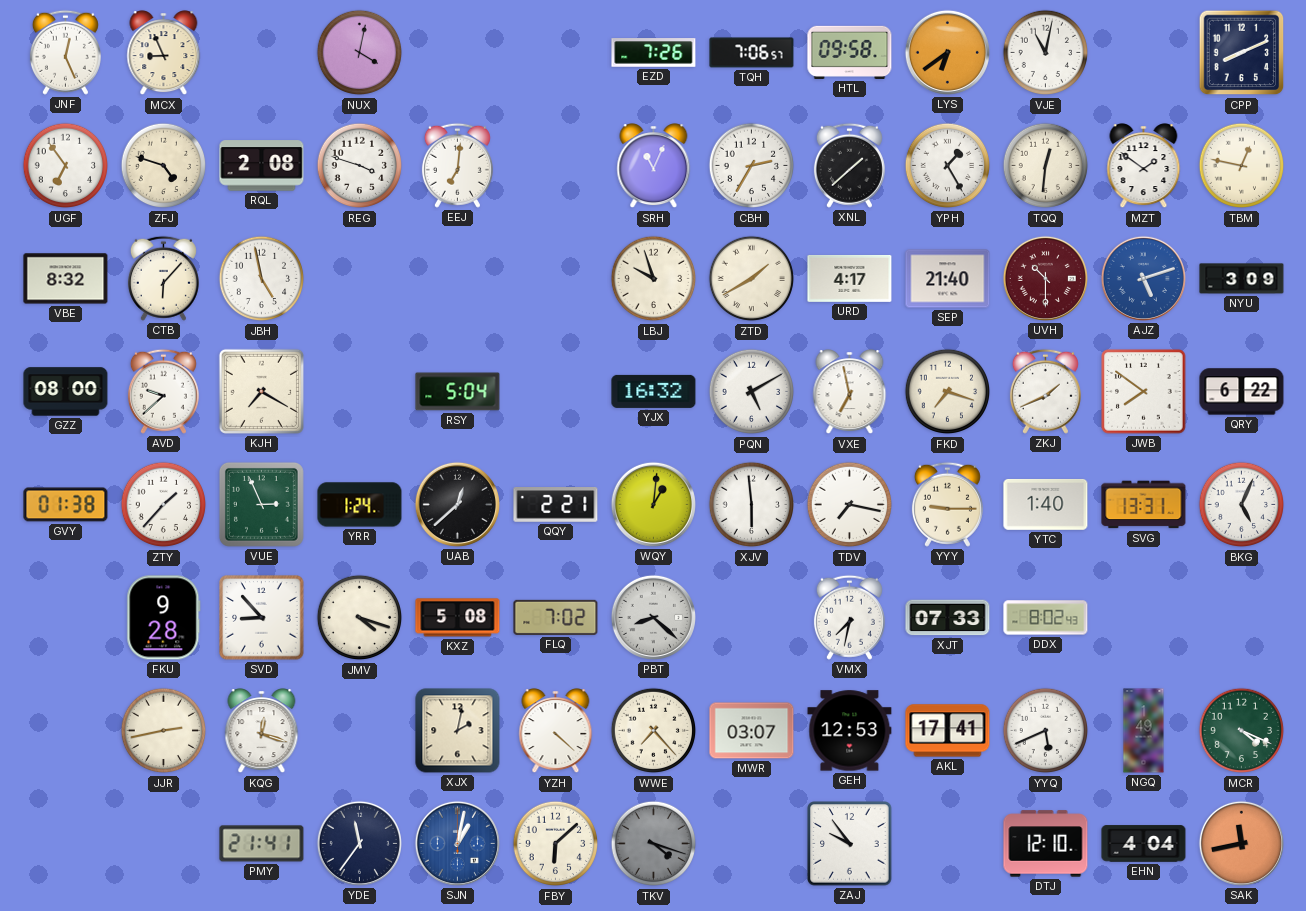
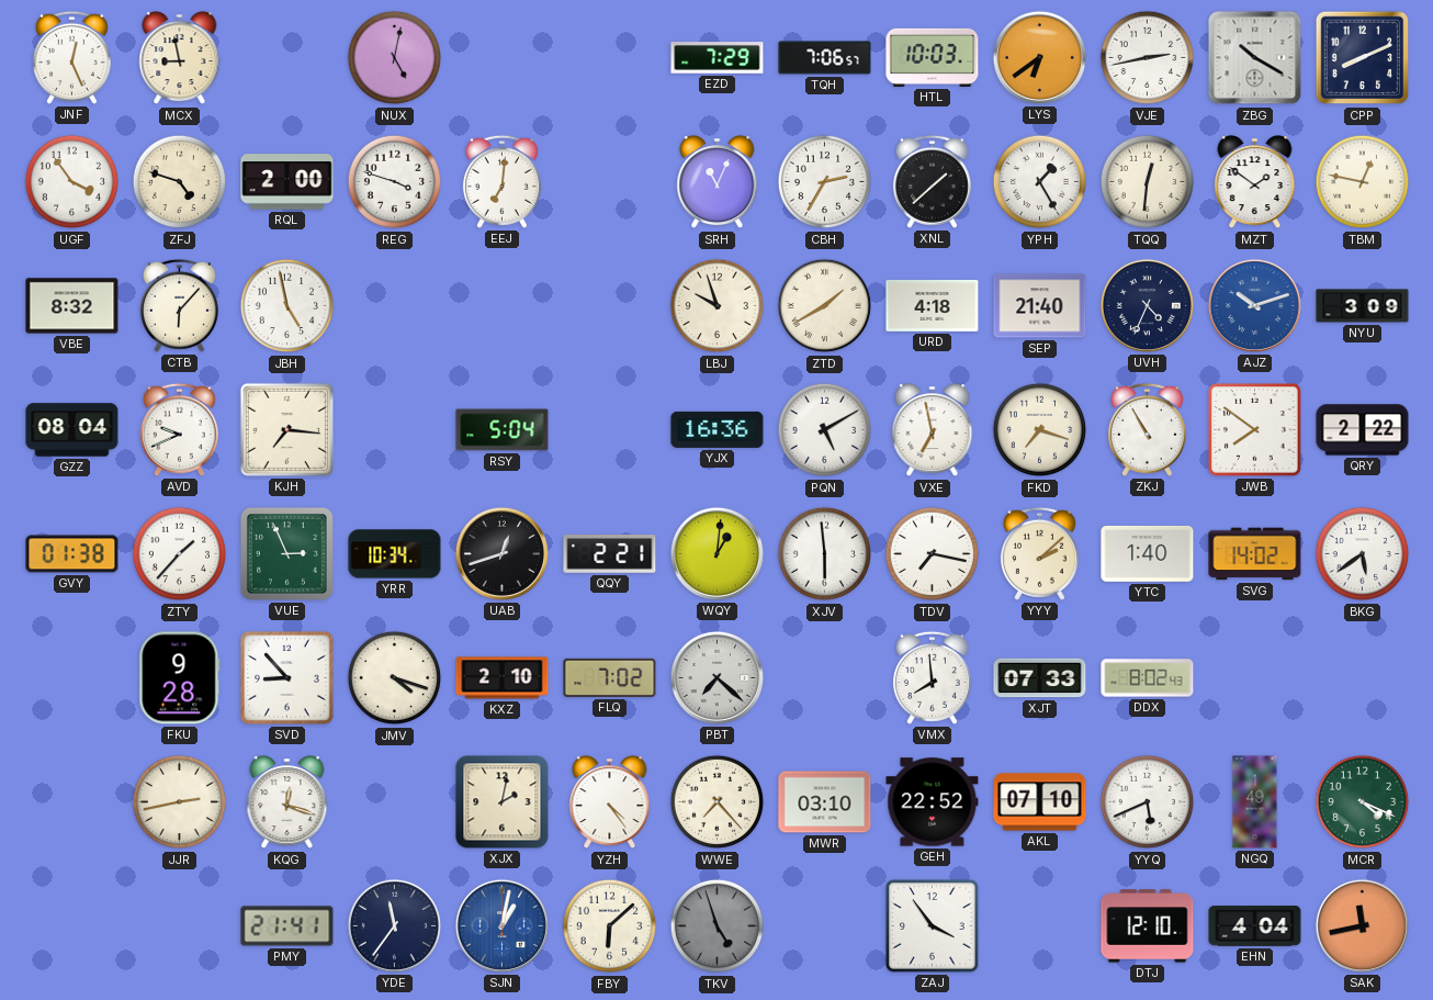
MCX: 8:56 -> 8:58 (180, 58)
NUX: 4:02 -> 5:02 (395, 58)
EZD: 7:26 -> 7:29 (718, 58)
HTL: 09:58 -> 10:03 (933, 57)
VJE: 11:02 -> 2:43 (1148, 58)
ZBG: none -> 10:20 (1255, 58)
UGF: 6:54 -> 3:54 (72, 182)
RQL: 2:08 -> 2:00 (287, 182)
URD: 4:17 -> 4:18 (933, 305)
UVH: 10:30 -> 4:34 (1147, 305)
UVH dial: burgundy -> navy (1147, 305)
AJZ: 5:12 -> 10:12 (1254, 305)
GZZ: 08:00 -> 08:04 (72, 430)
AVD: 9:38 -> 9:41 (179, 429)
KJH: 7:20 -> 7:16 (286, 429)
YJX: 16:32 -> 16:36 (718, 429)
ZKJ: 1:41 -> 10:55 (1147, 429)
QRY: 6:22 -> 2:22 (1363, 430)
YRR: 1:24 -> 10:34 (395, 554)
UAB: 12:38 -> 12:42 (501, 553)
YYY: 9:15 -> 2:08 (1039, 553)
SVG: 13:31 -> 14:02 (1255, 554)
BKG: 5:04 -> 5:39 (1363, 554)
KXZ: 5:08 -> 2:10 (503, 678)
PBT: 8:22 -> 7:22 (717, 677)
VMX: 7:32 -> 7:59 (932, 677)
YZH: 4:22 -> 4:24 (610, 802)
MWR: 03:07 -> 03:10 (825, 802)
GEH: 12:53 -> 22:52 (933, 802)
AKL: 17:41 -> 07:10 (1040, 802)
TKV: 4:18 -> 4:57 (718, 926)
ZAJ: 9:54 -> 3:54 (933, 926)
